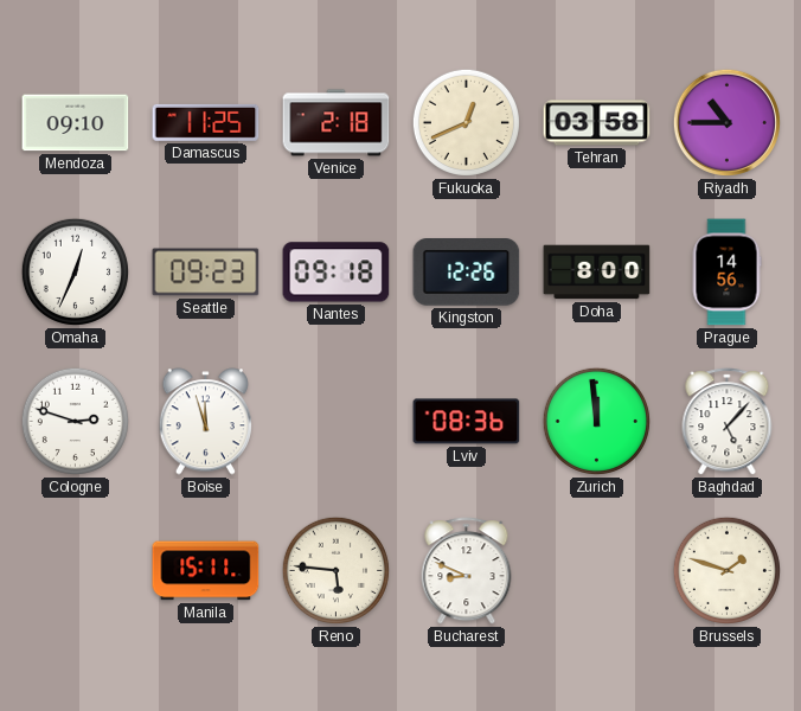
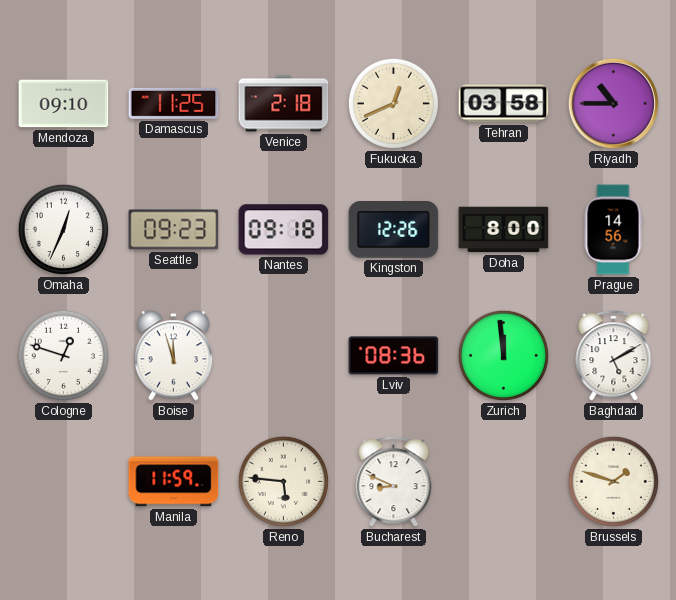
Cologne: 2:48 -> 12:48 (63, 355)
Baghdad: 5:07 -> 5:10 (614, 356)
Manila: 15:11 -> 11:59 (174, 482)
